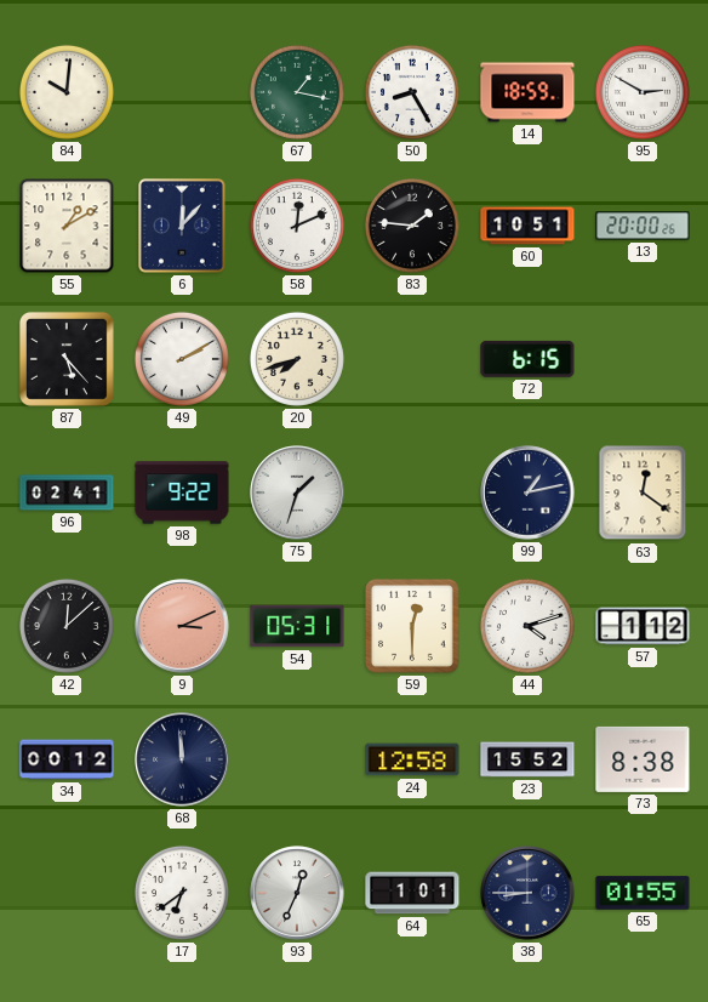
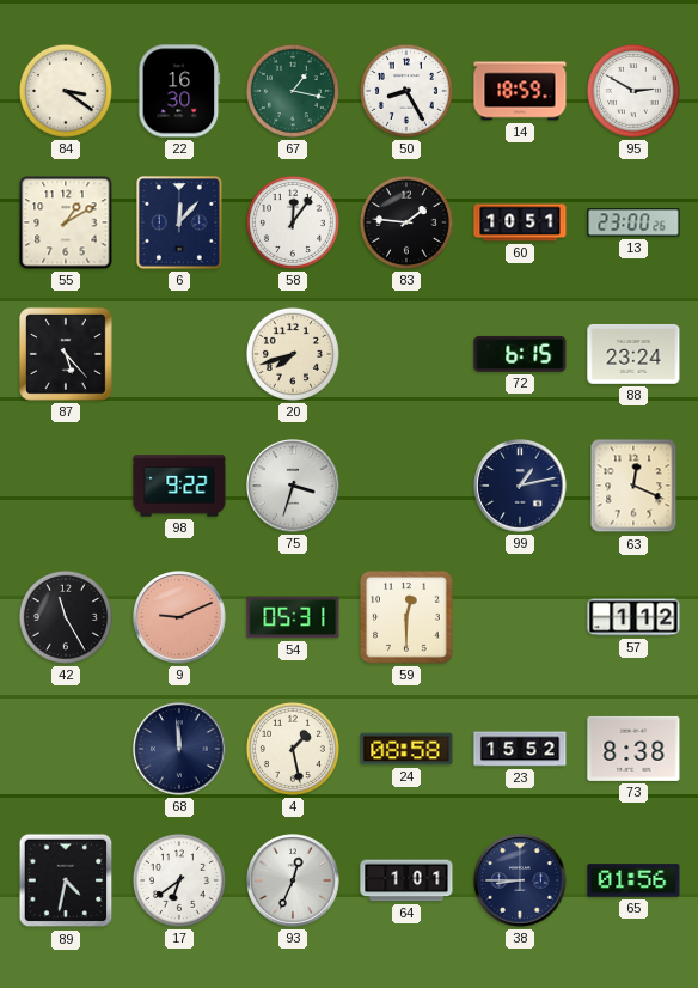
84: 10:01 -> 3:21 (66, 91)
22: none -> 16:30 (179, 91)
58: 12:11 -> 12:06 (293, 222)
13: 20:00 -> 23:00 (633, 222)
49: 2:10 -> none (182, 359)
88: none -> 23:24 (633, 354)
96: 02:41 -> none (67, 493)
75: 1:33 -> 3:33 (293, 486)
63: 12:21 -> 12:19 (633, 486)
42: 12:08 -> 11:25 (66, 617)
9: 3:11 -> 9:11 (179, 617)
44: 4:12 -> none (527, 626)
34: 00:12 -> none (67, 759)
4: none -> 1:28 (293, 749)
24: 12:58 -> 08:58 (406, 749)
89: none -> 4:32 (66, 880)
65: 01:55 -> 01:56 (633, 880)
